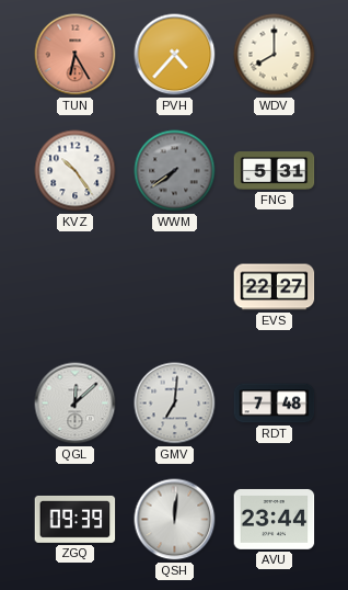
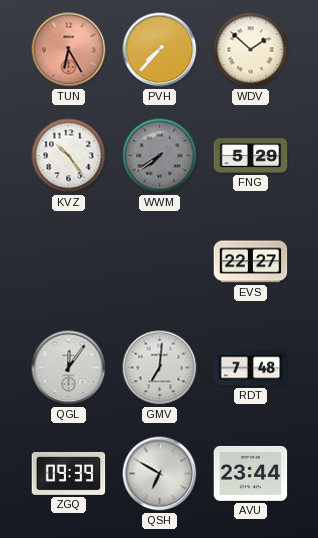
PVH: 4:37 -> 7:37 (160, 50)
WDV: 8:00 -> 1:52 (251, 50)
FNG: 5:31 -> 5:29 (251, 156)
QGL: 12:08 -> 12:06 (69, 368)
QSH: 12:01 -> 6:50 (160, 474)
